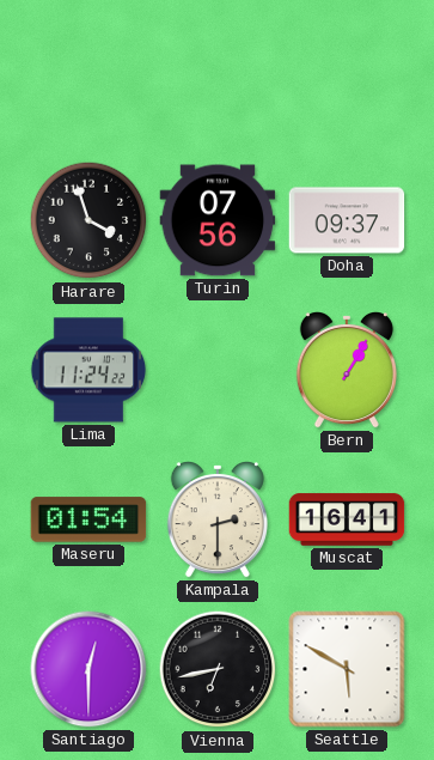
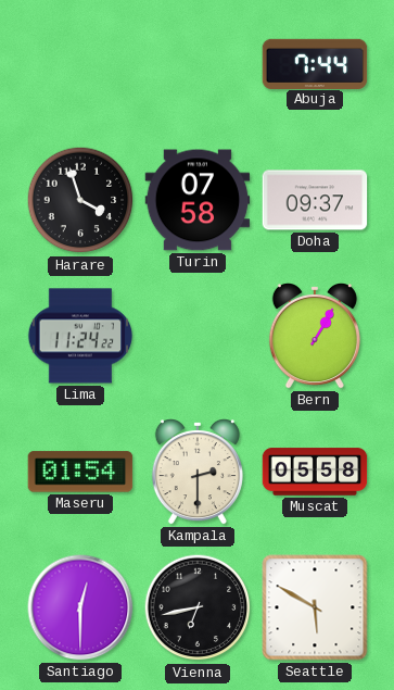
Abuja: none -> 7:44 (315, 63)
Turin: 07:56 -> 07:58 (198, 200)
Muscat: 16:41 -> 05:58 (315, 472)
